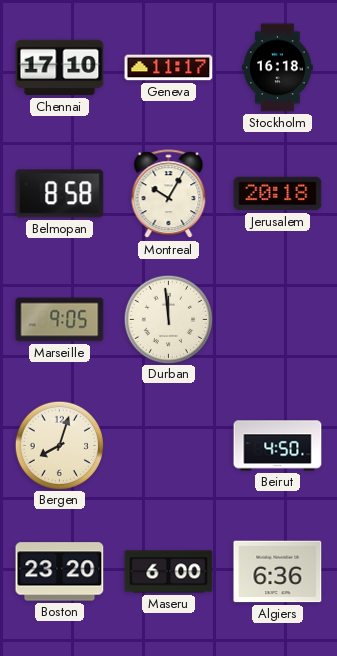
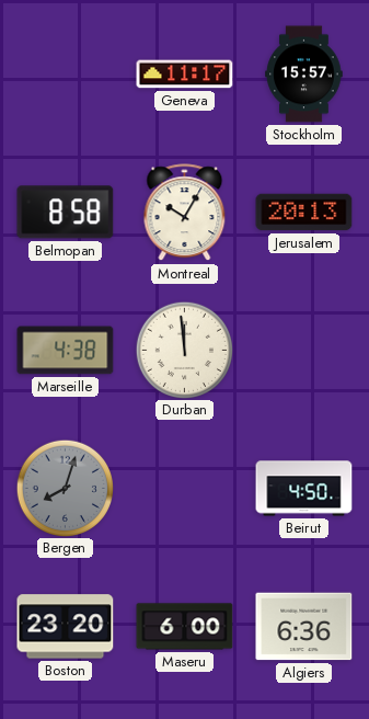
Chennai: 17:10 -> none (60, 68)
Stockholm: 16:18 -> 15:57 (304, 75)
Jerusalem: 20:18 -> 20:13 (304, 213)
Marseille: 9:05 -> 4:38 (66, 351)
Bergen dial: cream -> grey (65, 488)
